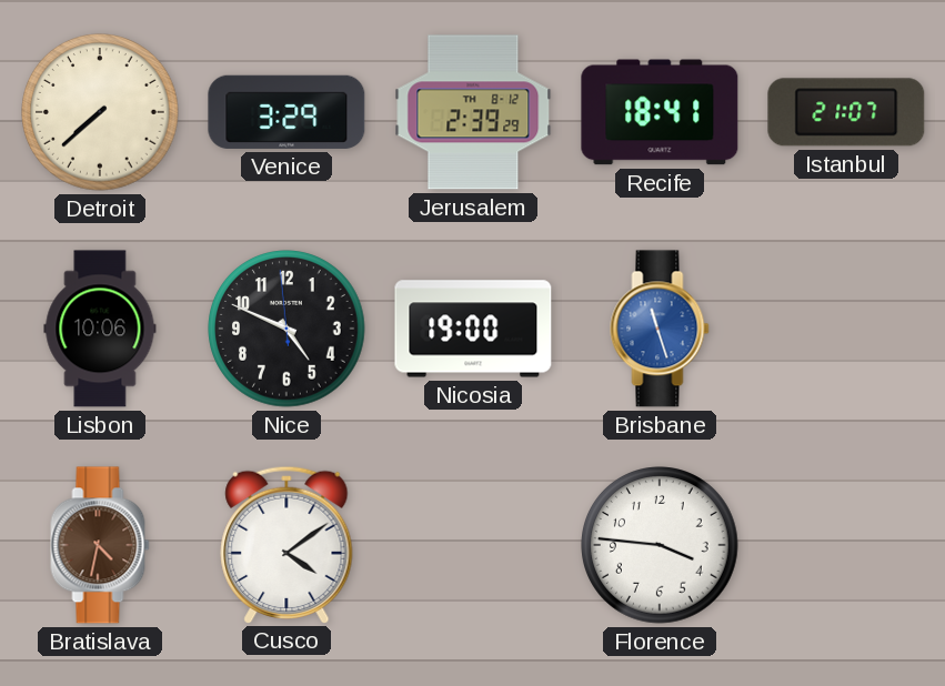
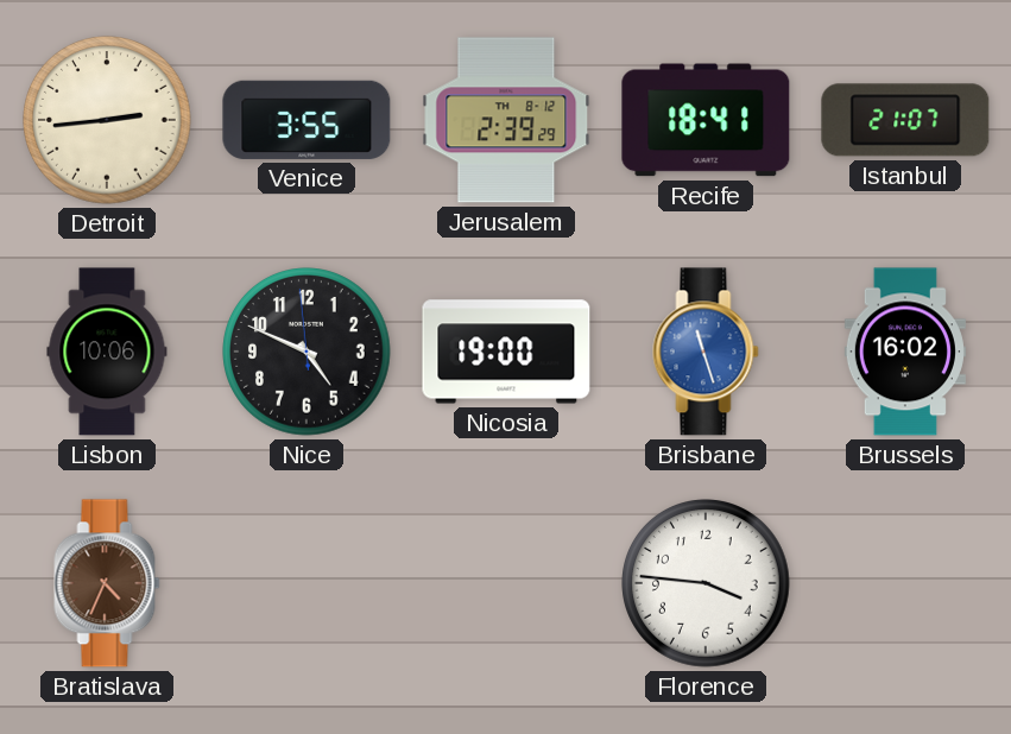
Detroit: 7:38 -> 2:44 (107, 120)
Venice: 3:29 -> 3:55 (307, 120)
Brussels: none -> 16:02 (905, 352)
Bratislava: 4:32 -> 4:34 (107, 583)
Cusco: 4:09 -> none (286, 544)
